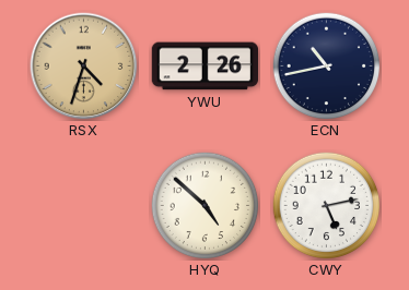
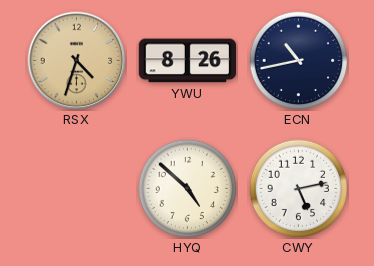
YWU: 2:26 -> 8:26 (187, 61)
